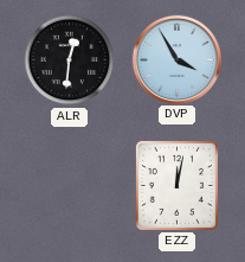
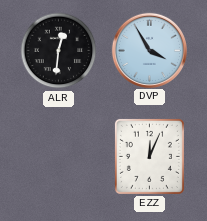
EZZ: 12:02 -> 12:04 (149, 156)
